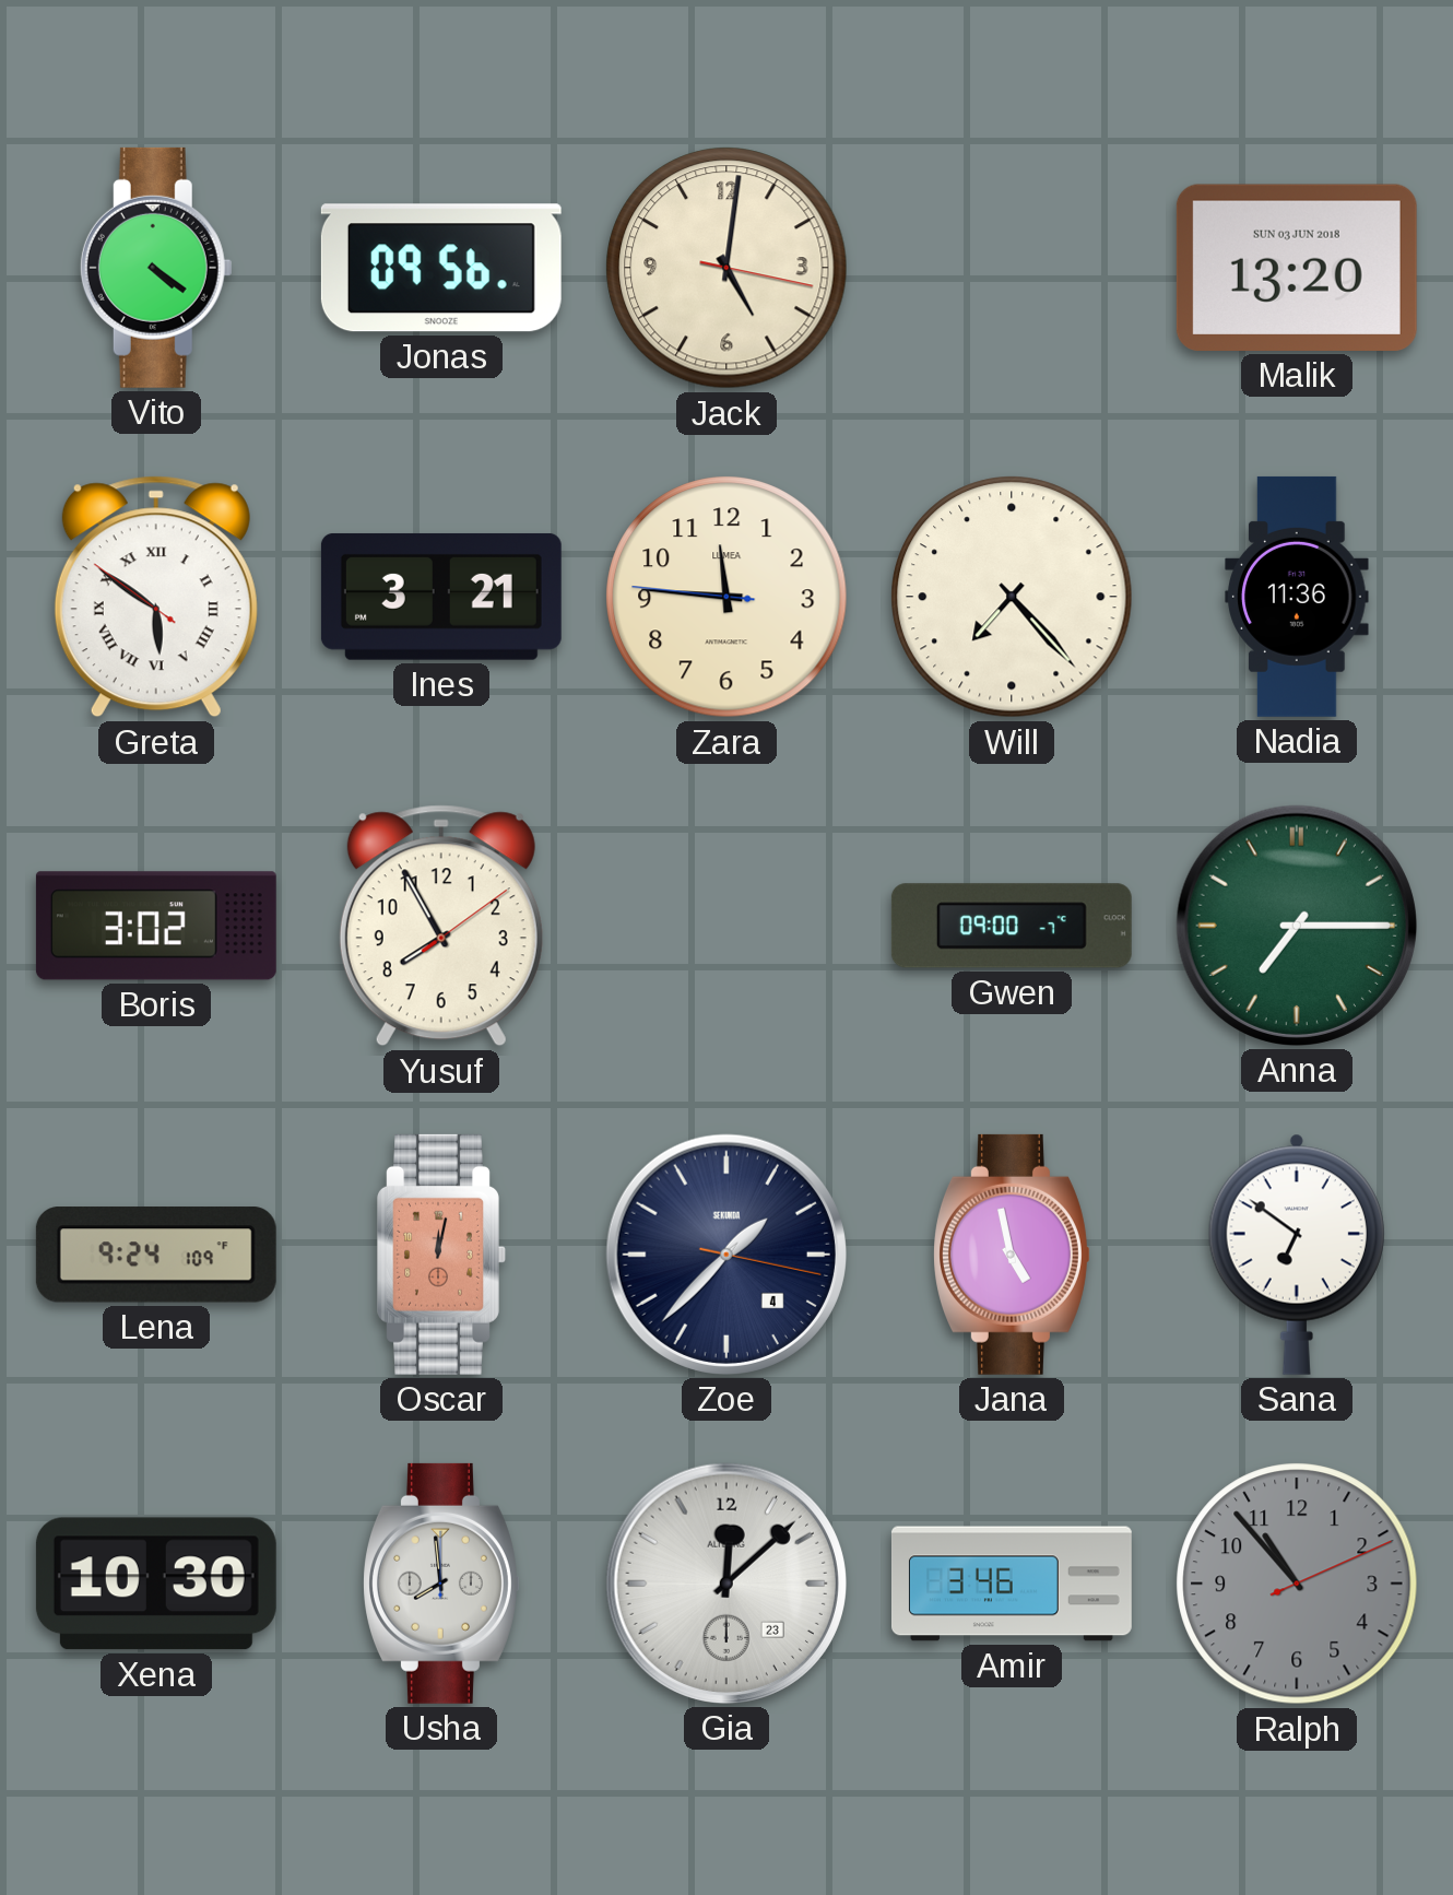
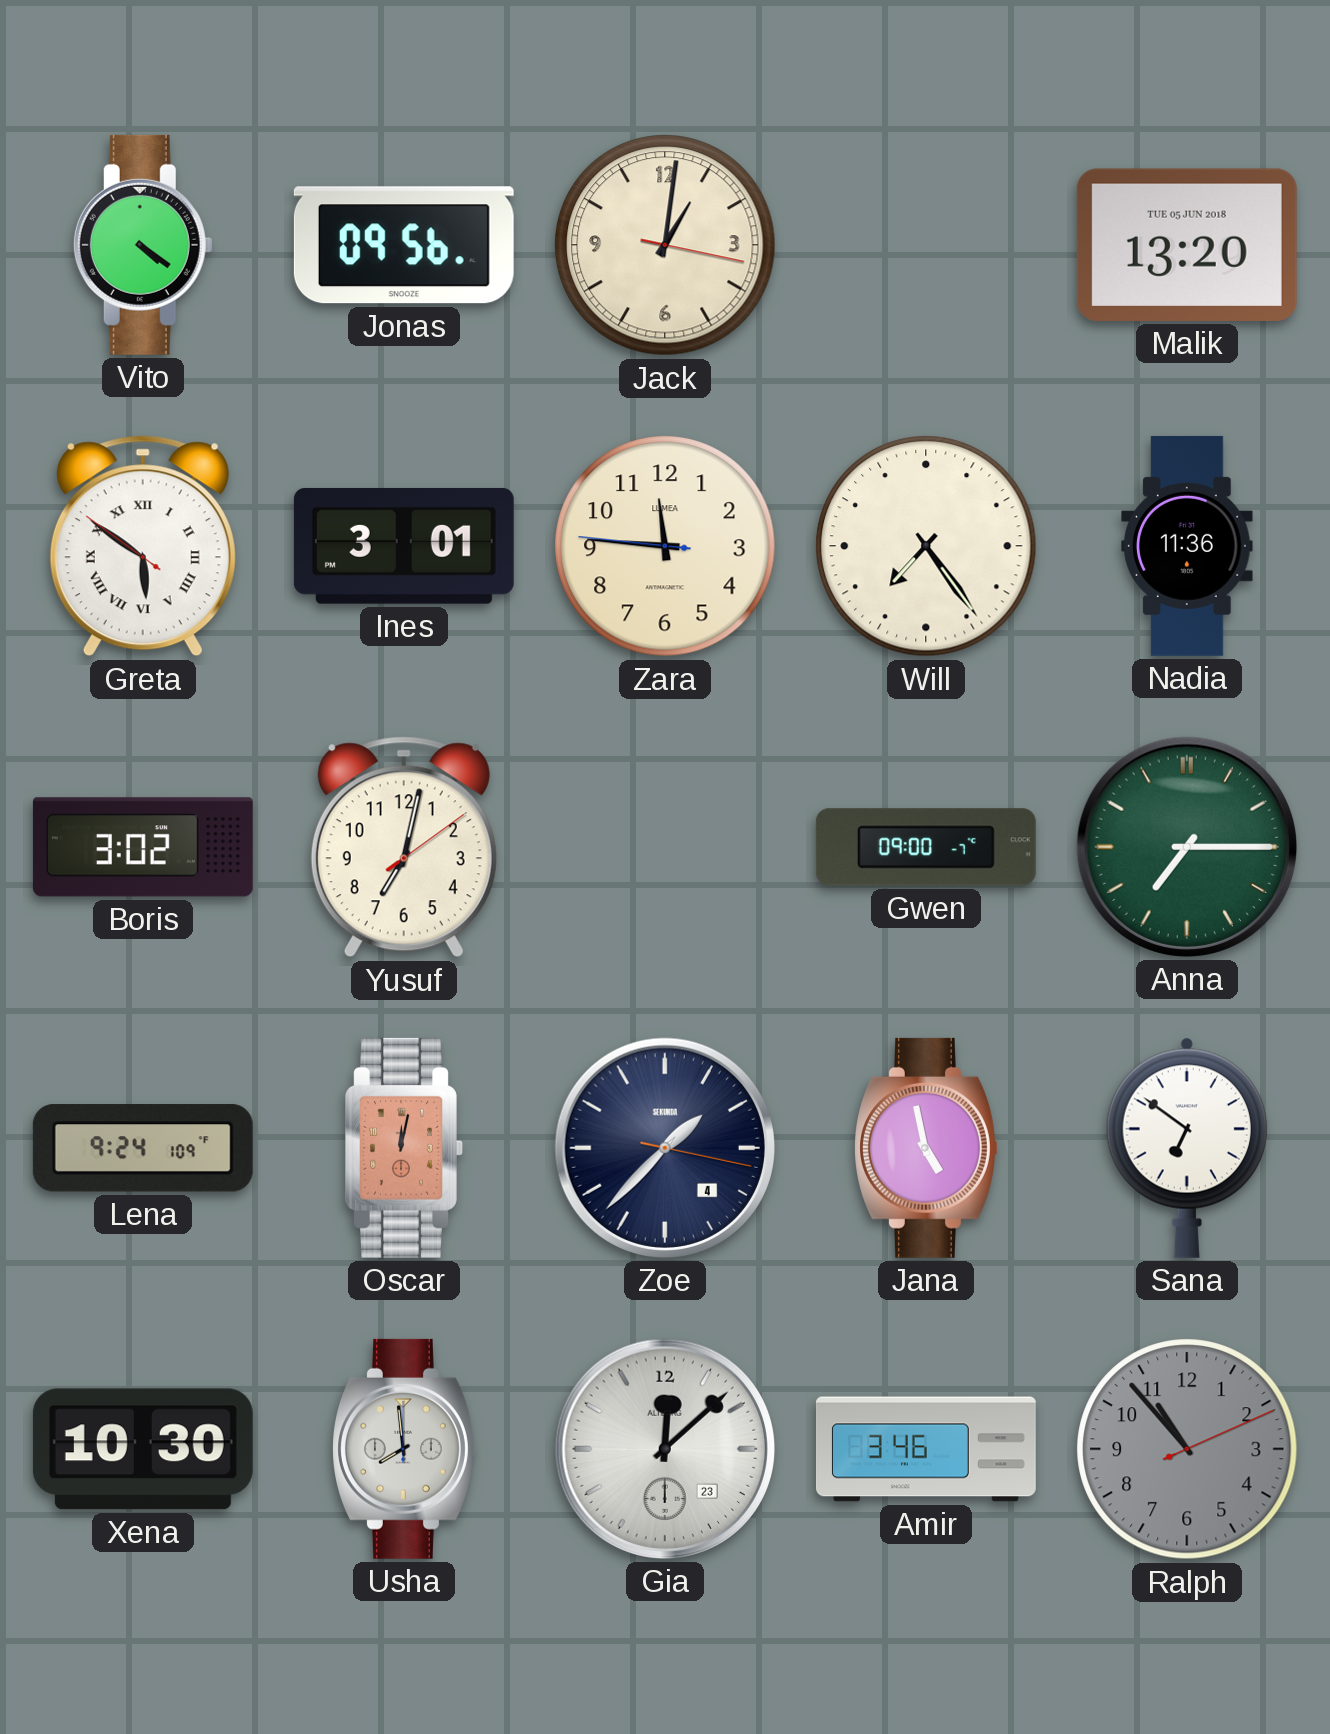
Jack: 5:01 -> 1:01 (665, 245)
Malik date: SUN 03 JUN 2018 -> TUE 05 JUN 2018 (1187, 245)
Ines: 3:21 -> 3:01 (404, 546)
Will: 7:23 -> 7:24 (926, 546)
Yusuf: 7:55 -> 7:02 (404, 847)
